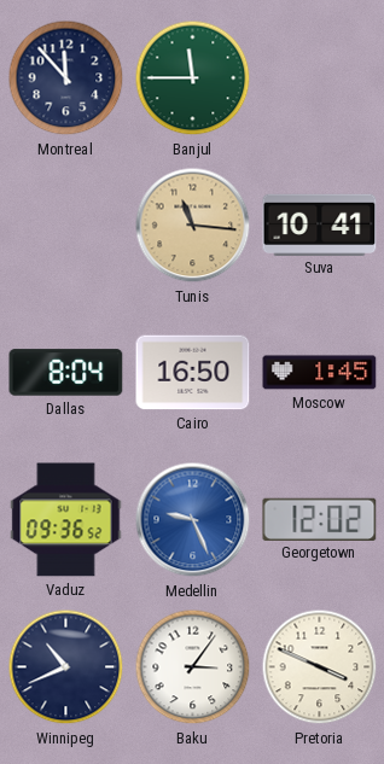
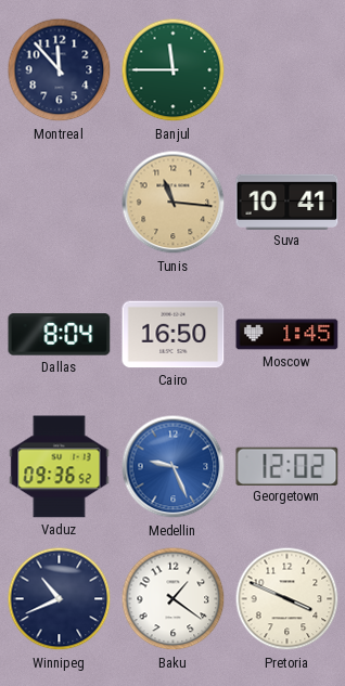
Baku: 3:06 -> 1:21 (174, 599)
